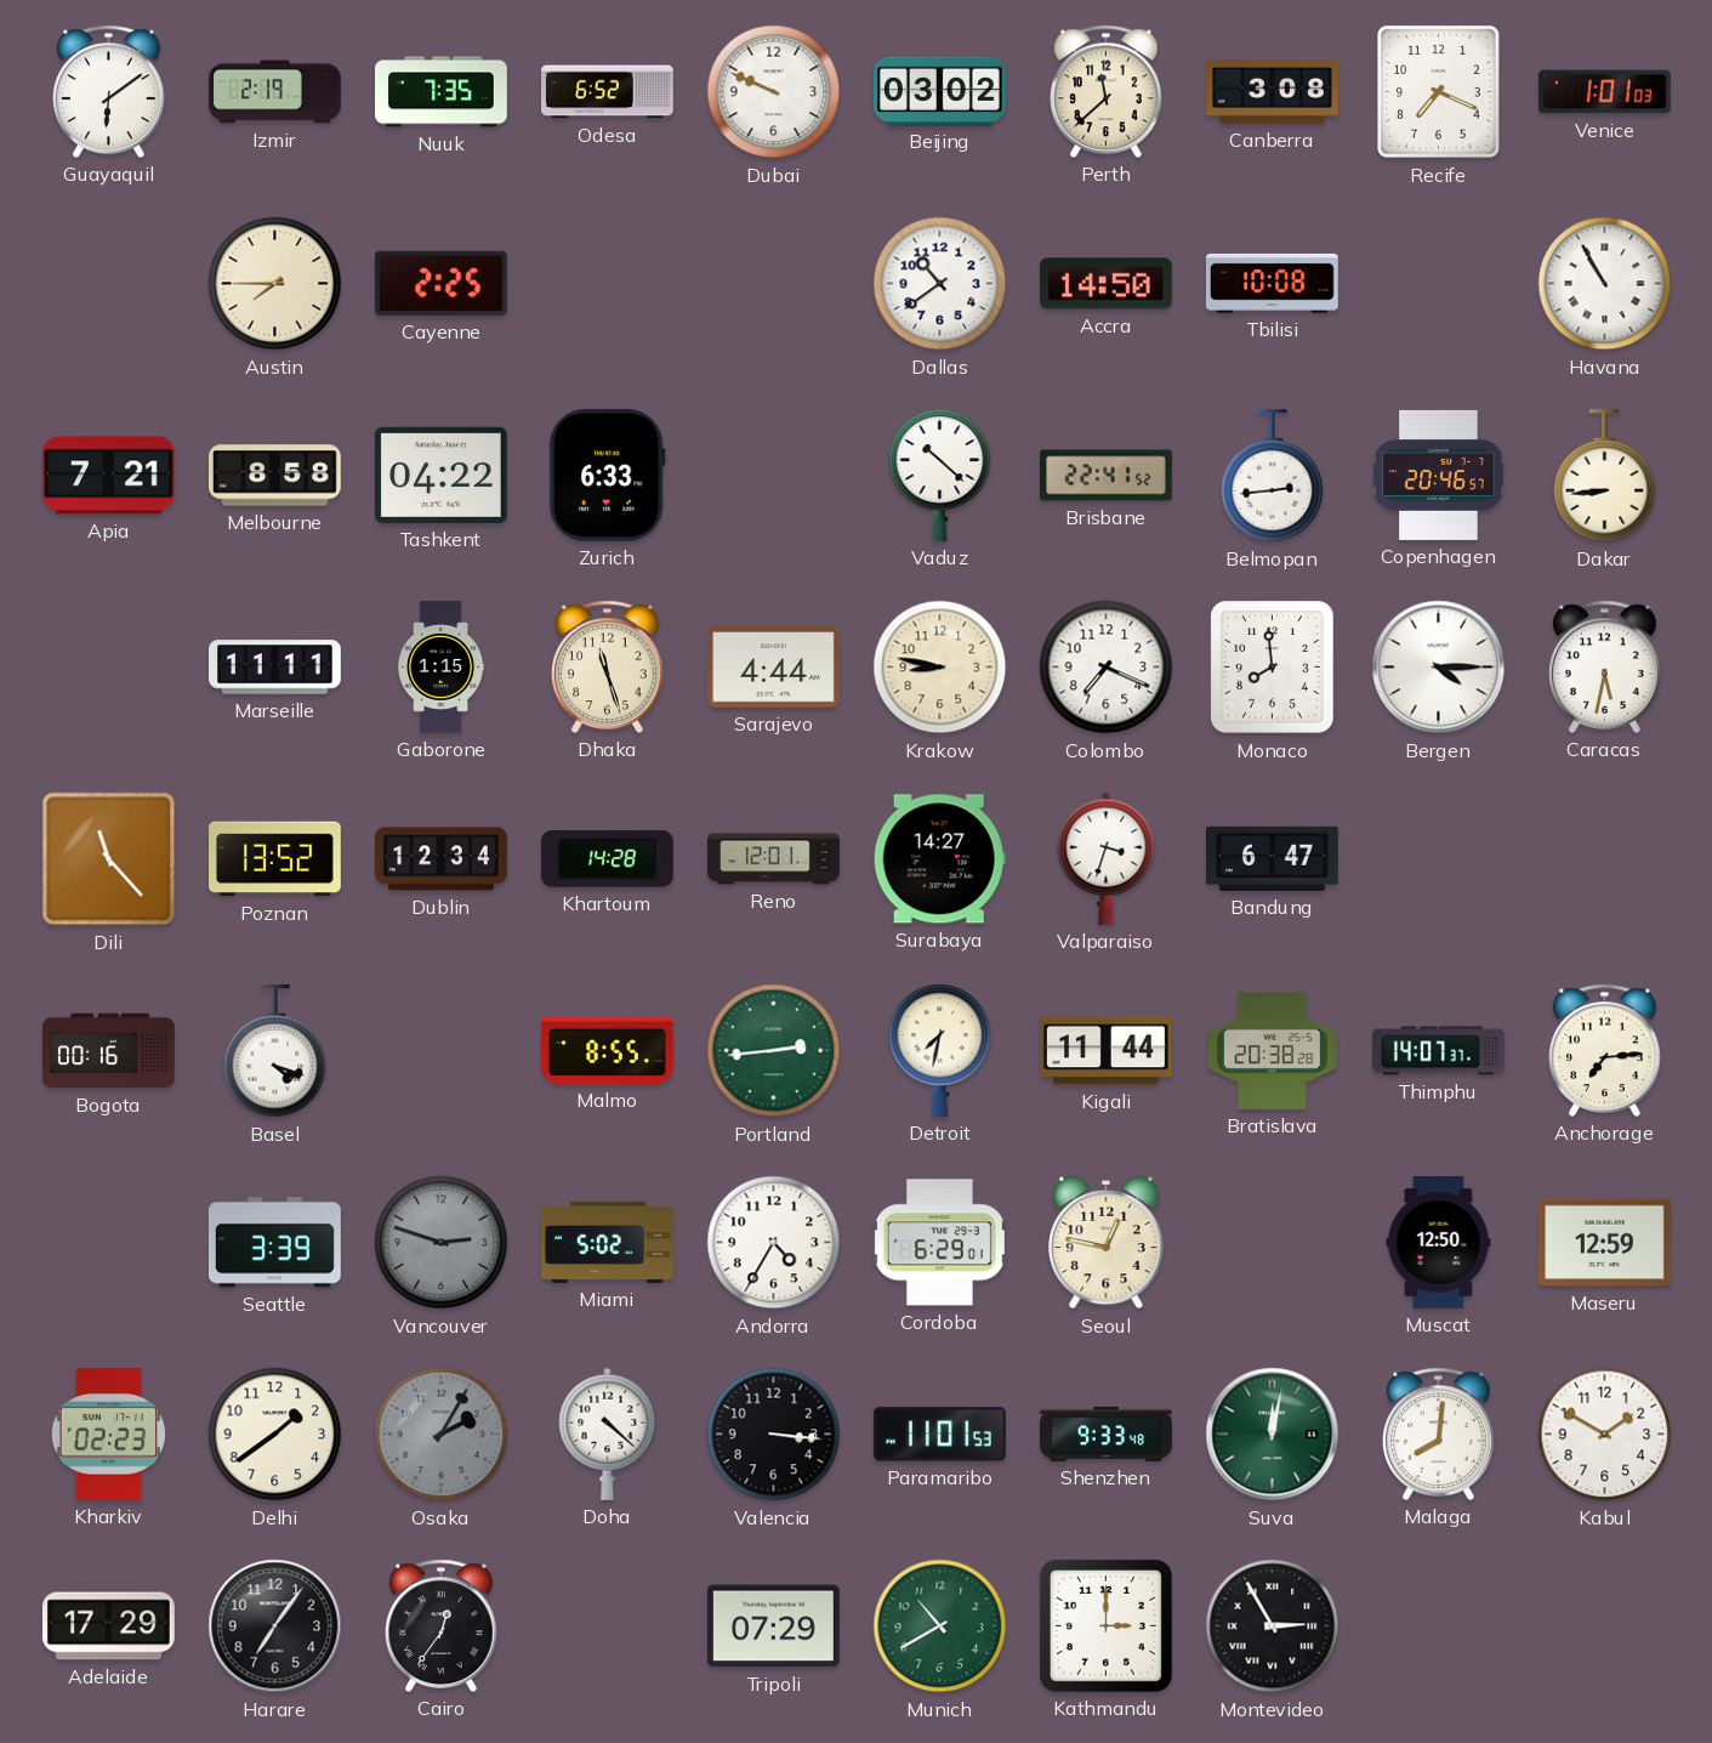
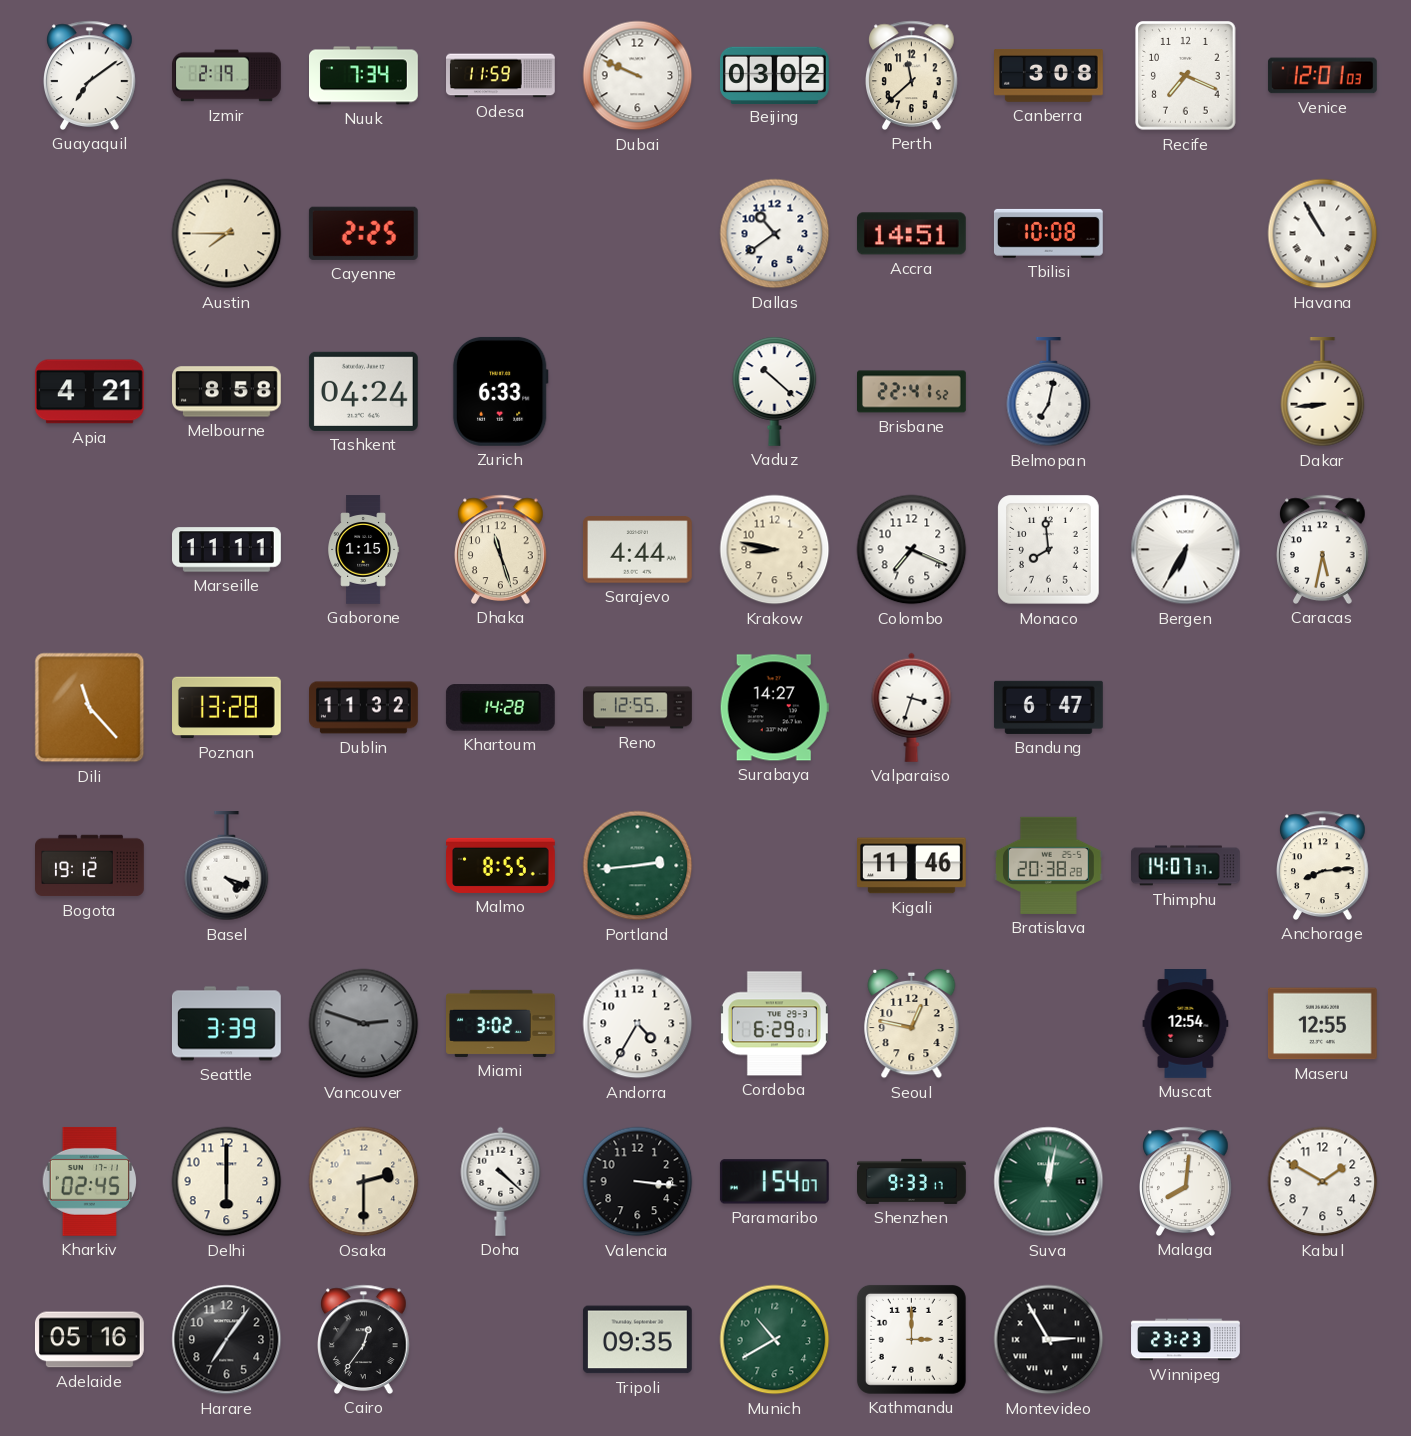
Guayaquil: 6:09 -> 7:09 (90, 75)
Nuuk: 7:35 -> 7:34 (364, 76)
Odesa: 6:52 -> 11:59 (501, 76)
Venice: 1:01 -> 12:01 (1323, 76)
Accra: 14:50 -> 14:51 (911, 234)
Apia: 7:21 -> 4:21 (89, 392)
Tashkent: 04:22 -> 04:24 (363, 391)
Belmopan: 2:44 -> 7:02 (1049, 393)
Copenhagen: 20:46 -> none (1439, 475)
Bergen: 4:15 -> 6:35 (1186, 550)
Poznan: 13:52 -> 13:28 (227, 708)
Dublin: 12:34 -> 11:32 (364, 708)
Reno: 12:01 -> 12:55 (638, 708)
Bogota: 00:16 -> 19:12 (90, 866)
Detroit: 7:32 -> none (940, 1050)
Kigali: 11:44 -> 11:46 (912, 866)
Anchorage: 7:14 -> 8:14 (1323, 865)
Miami: 5:02 -> 3:02 (501, 1023)
Muscat: 12:50 -> 12:54 (1186, 1024)
Maseru: 12:59 -> 12:55 (1322, 1024)
Kharkiv: 02:23 -> 02:45 (90, 1181)
Delhi: 1:39 -> 6:00 (227, 1182)
Osaka: 2:05 -> 2:30 (364, 1182)
Osaka dial: grey -> cream (364, 1182)
Paramaribo: 11:01 -> 1:54 (774, 1182)
Shenzhen: 9:33:48 -> 9:33:17 (912, 1181)
Adelaide: 17:29 -> 05:16 (89, 1340)
Tripoli: 07:29 -> 09:35 (637, 1340)
Winnipeg: none -> 23:23 (1186, 1340)
